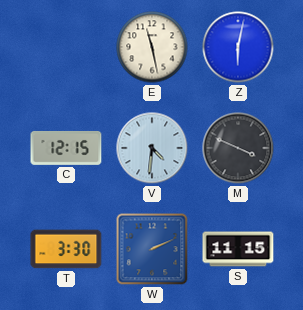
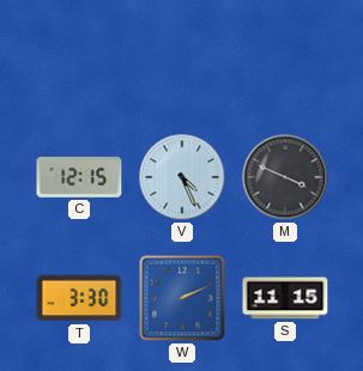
E: 11:28 -> none (152, 47)
Z: 6:02 -> none (238, 47)
V: 4:31 -> 4:26 (182, 177)
